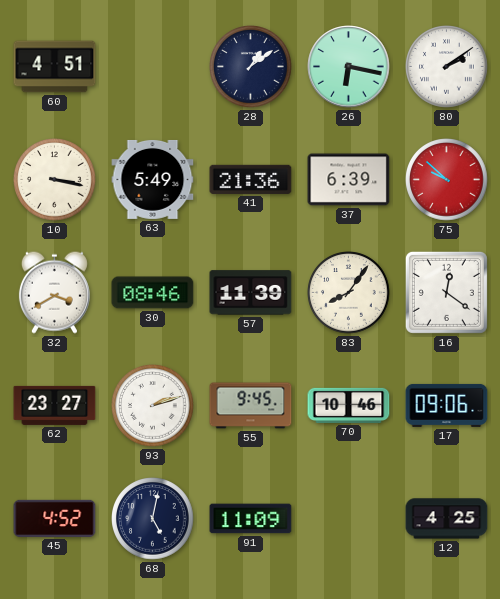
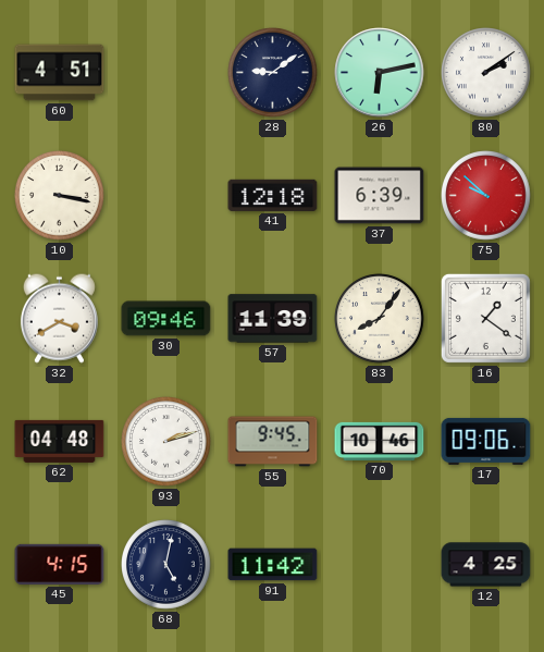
28: 1:09 -> 9:09 (273, 73)
26: 6:17 -> 6:13 (380, 73)
63: 5:49 -> none (153, 179)
41: 21:36 -> 12:18 (273, 195)
30: 08:46 -> 09:46 (166, 319)
16: 12:21 -> 1:21 (485, 318)
62: 23:27 -> 04:48 (60, 441)
45: 4:52 -> 4:15 (60, 564)
91: 11:09 -> 11:42 (273, 565)
